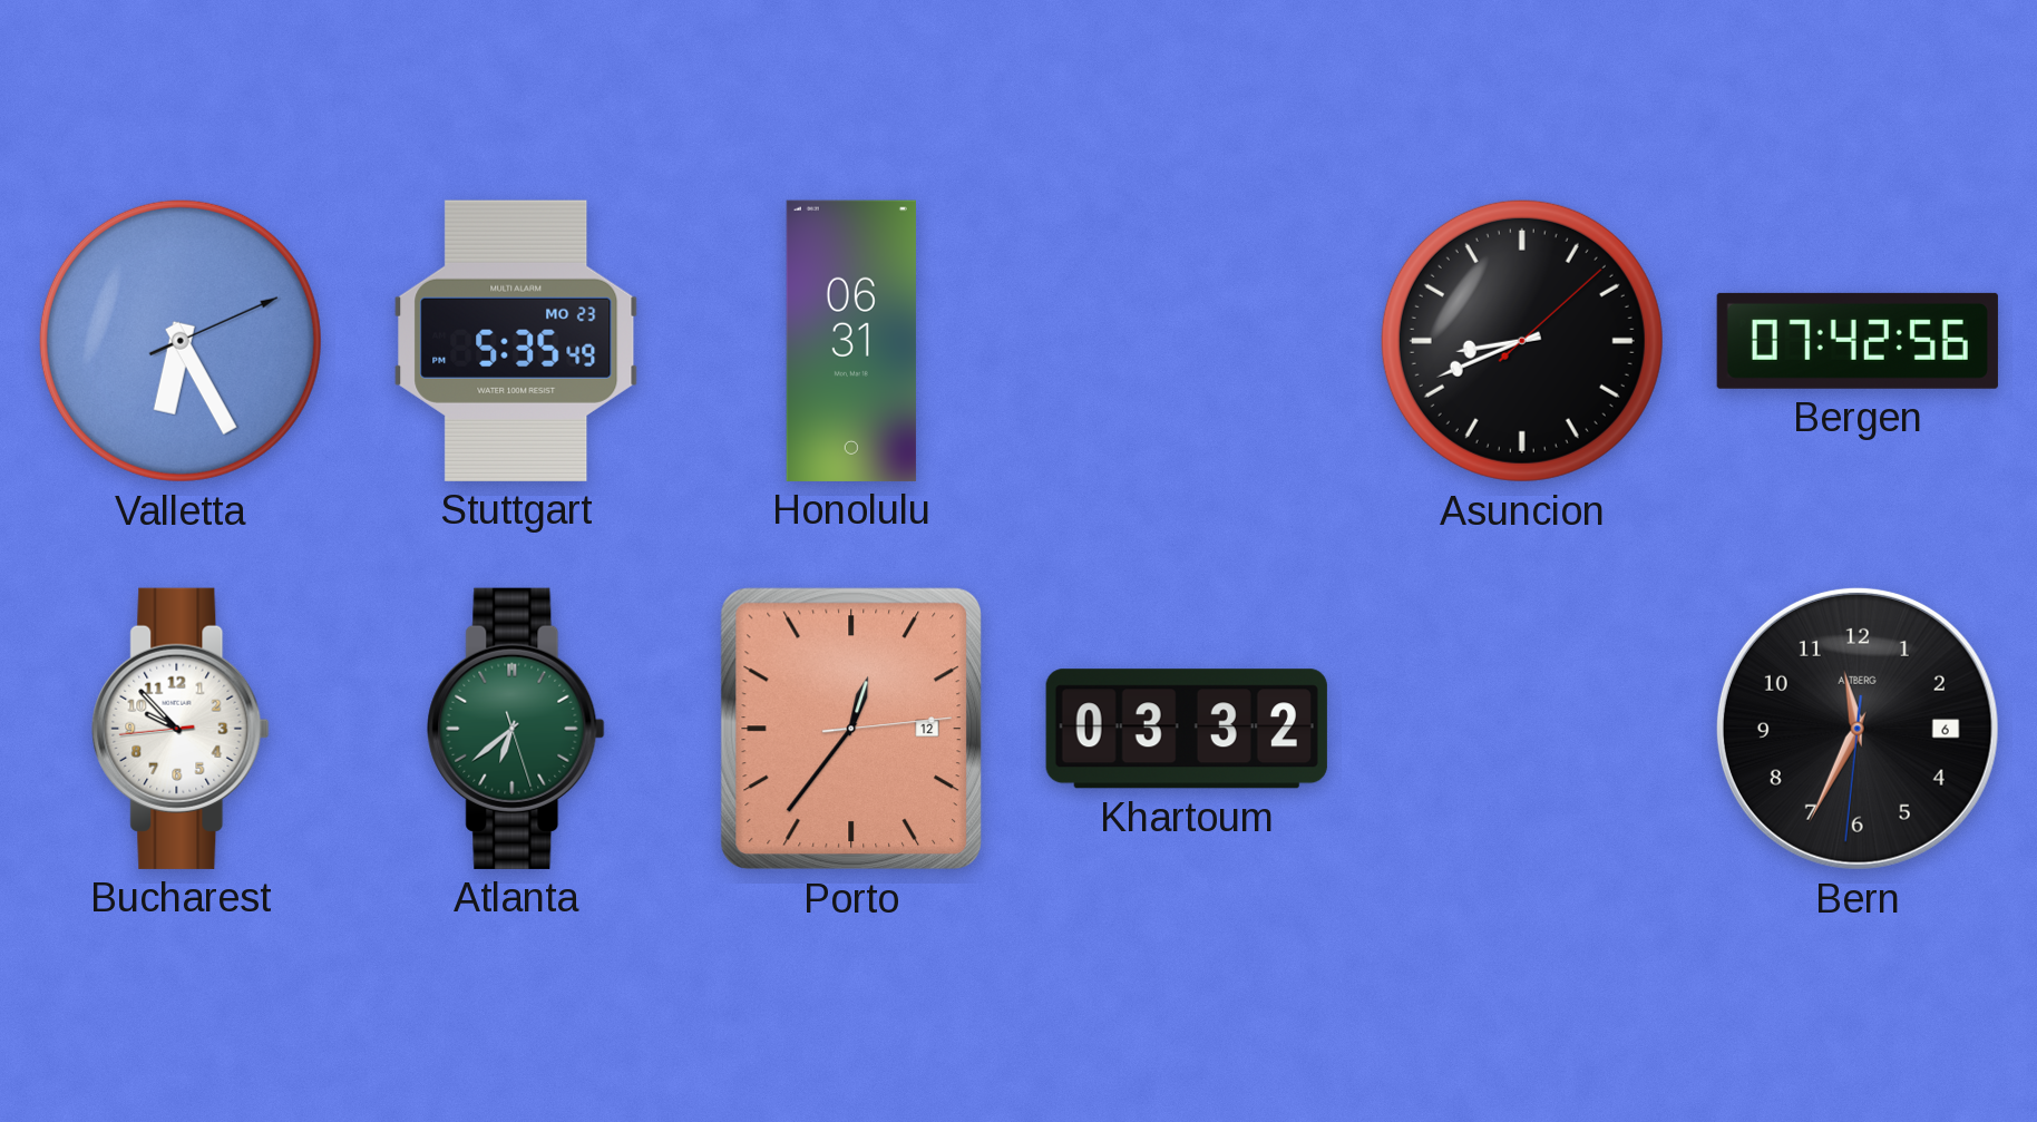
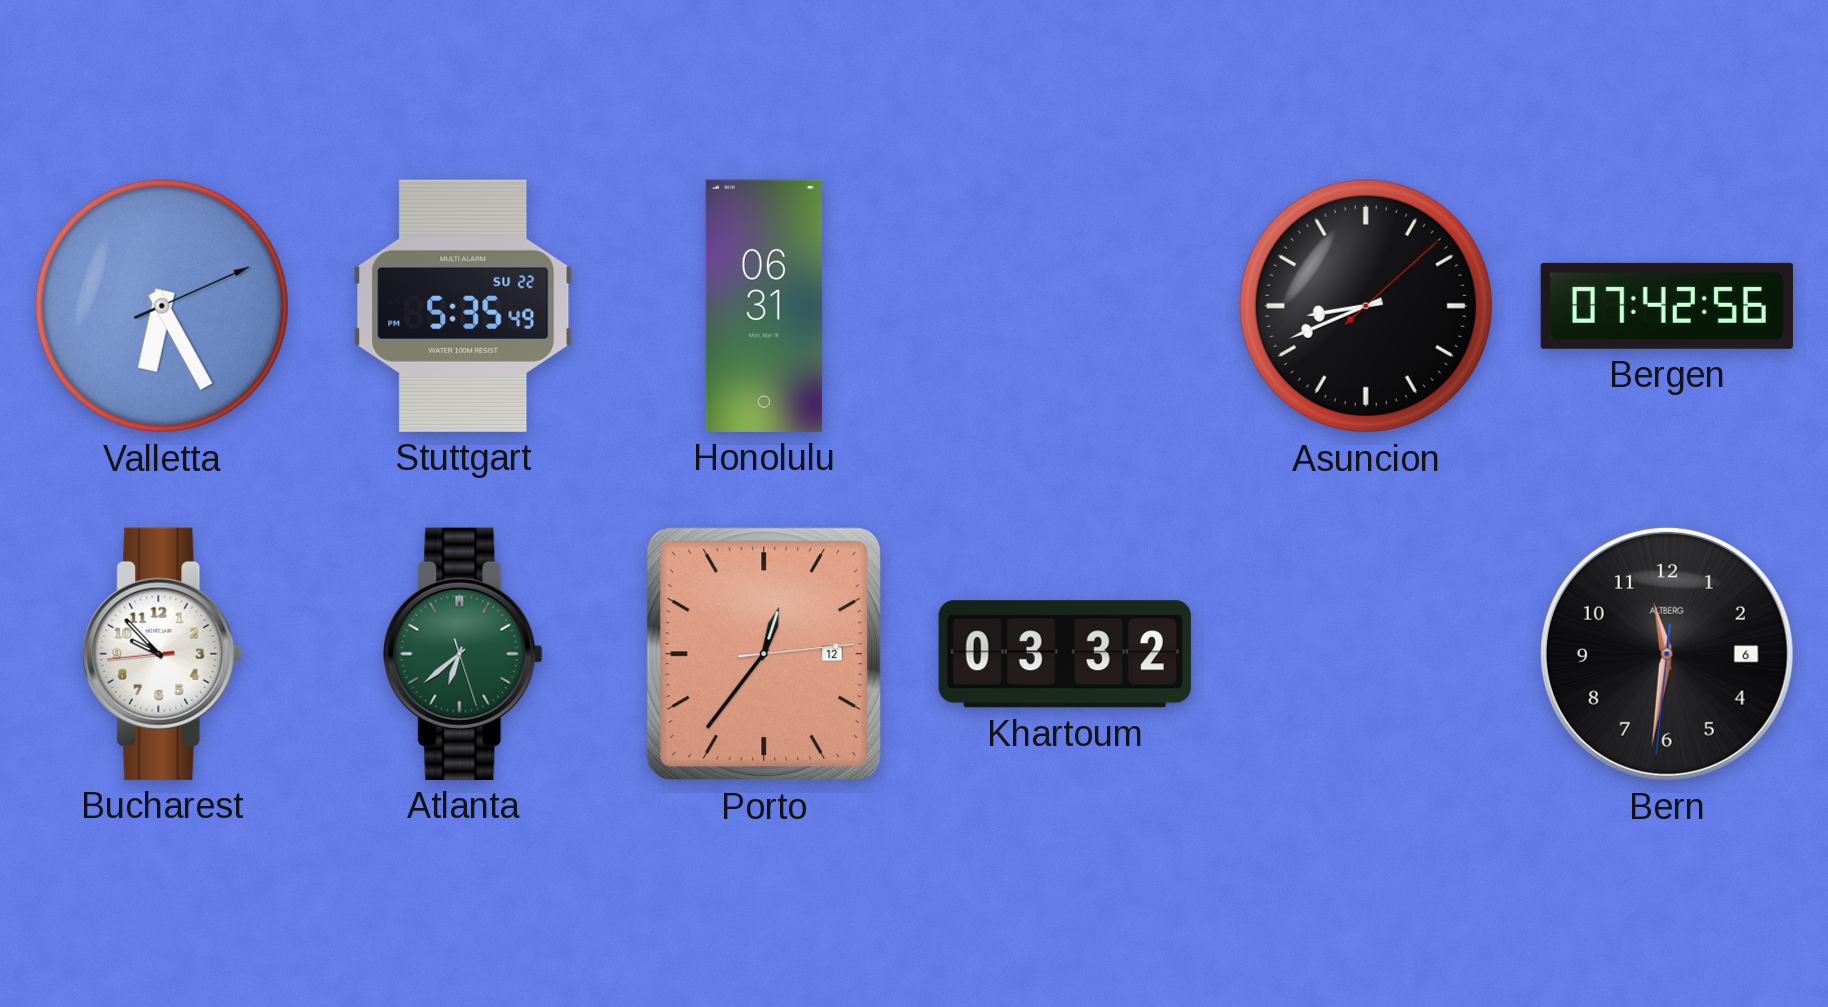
Stuttgart date: MO 23 -> SU 22 (463, 306)
Bern: 11:34 -> 11:31 (1667, 654)
